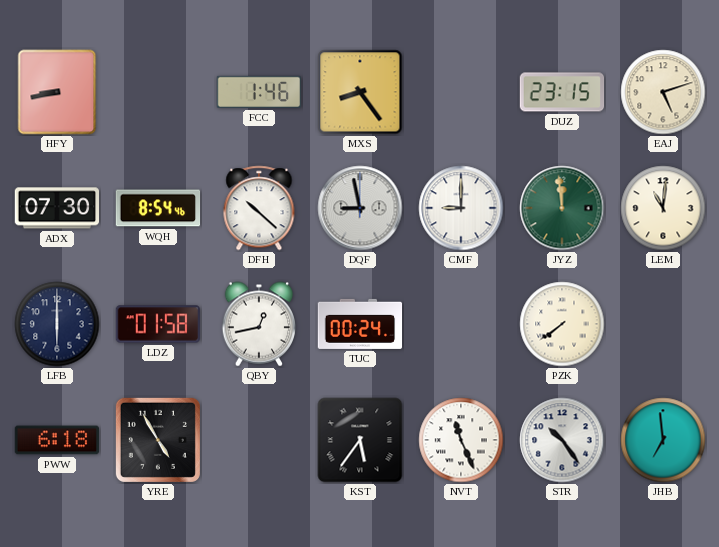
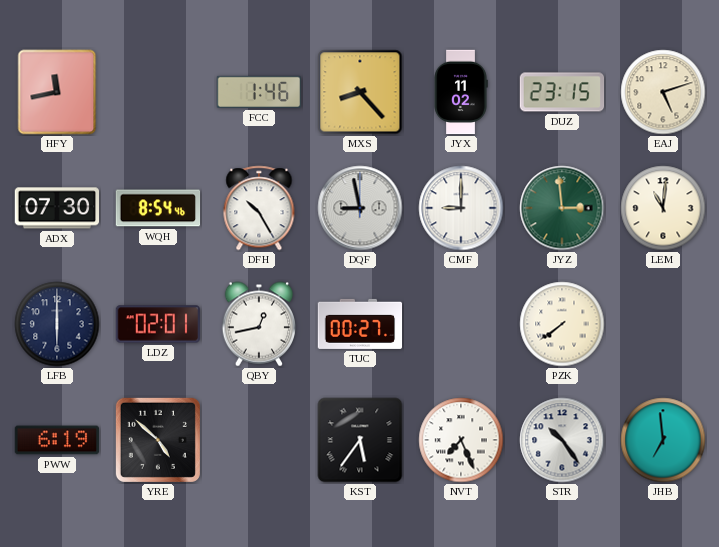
HFY: 8:43 -> 11:43 (57, 92)
MXS: 8:24 -> 8:23 (360, 92)
JYX: none -> 11:02 (461, 92)
DFH: 10:22 -> 10:25 (259, 208)
JYZ: 11:59 -> 2:59 (562, 208)
LDZ: 01:58 -> 02:01 (158, 324)
TUC: 00:24 -> 00:27 (360, 324)
PWW: 6:18 -> 6:19 (57, 440)
YRE: 4:55 -> 4:52 (158, 440)
NVT: 11:26 -> 7:26 (461, 440)
